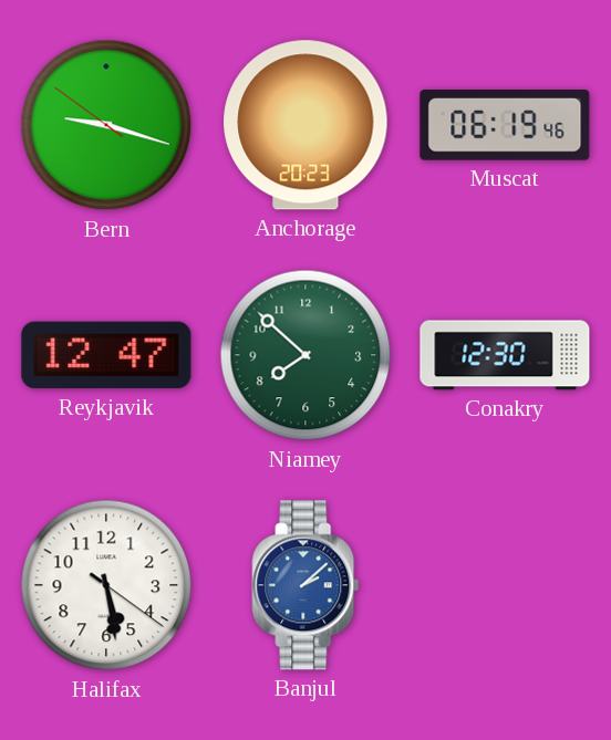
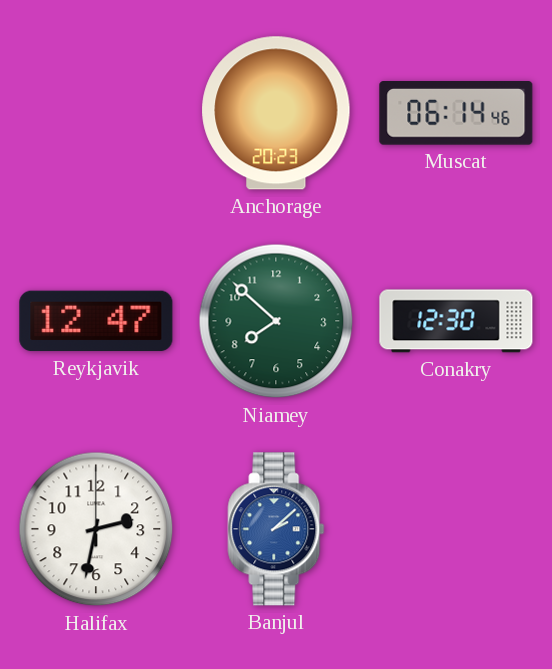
Bern: 9:17 -> none (106, 125)
Muscat: 06:19 -> 06:14 (456, 114)
Halifax: 5:28 -> 2:32 (96, 529)
